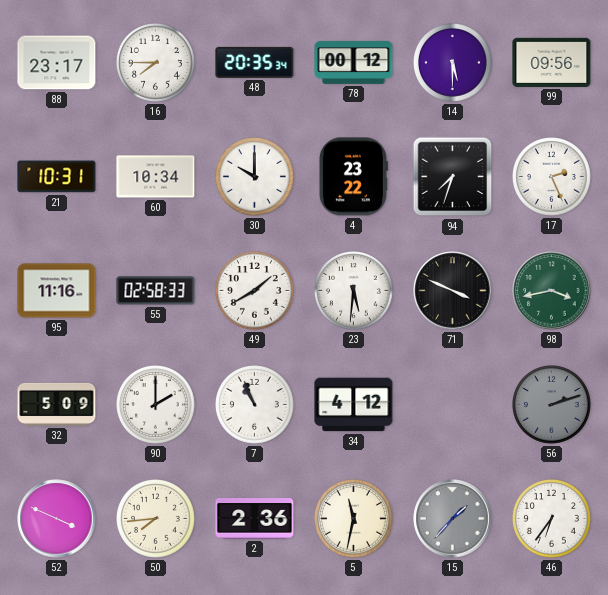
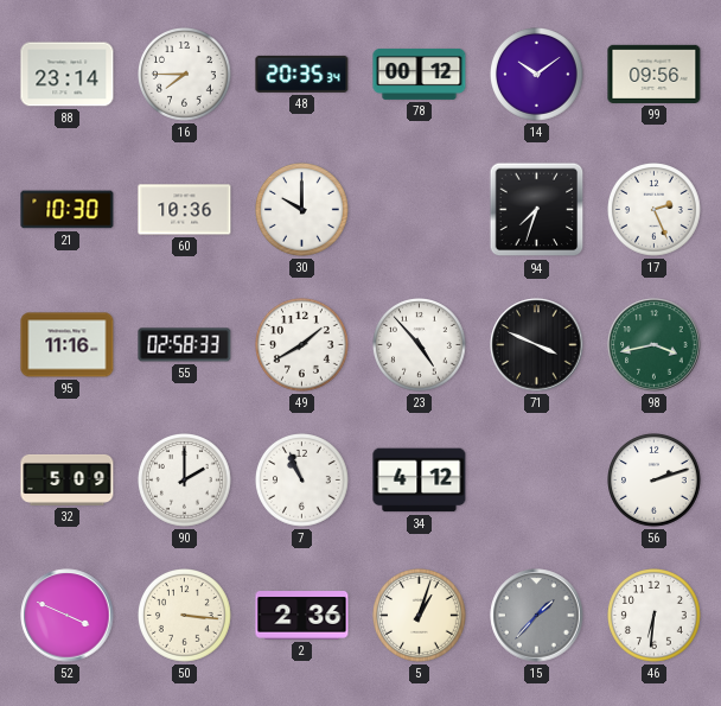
88: 23:17 -> 23:14 (68, 75)
14: 5:30 -> 10:09 (537, 75)
21: 10:31 -> 10:30 (68, 210)
60: 10:34 -> 10:36 (185, 210)
4: 23:22 -> none (353, 177)
23: 5:31 -> 4:53 (420, 345)
56 dial: grey -> white (655, 481)
50: 7:44 -> 3:16 (185, 616)
5: 11:32 -> 1:03 (420, 616)
46: 6:36 -> 6:31 (655, 616)
